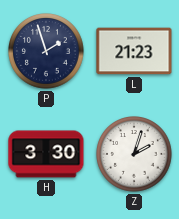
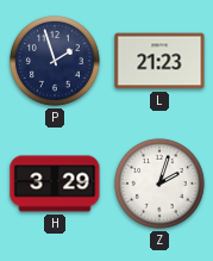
H: 3:30 -> 3:29 (55, 184)
